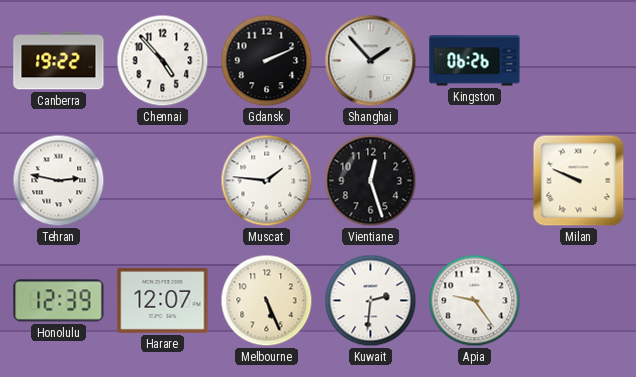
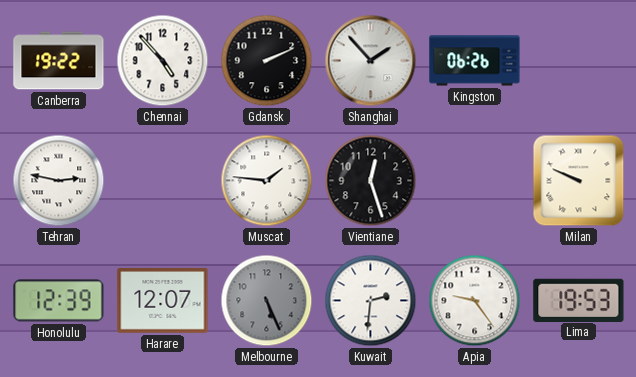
Melbourne dial: cream -> grey (267, 301)
Lima: none -> 19:53 (579, 300)
